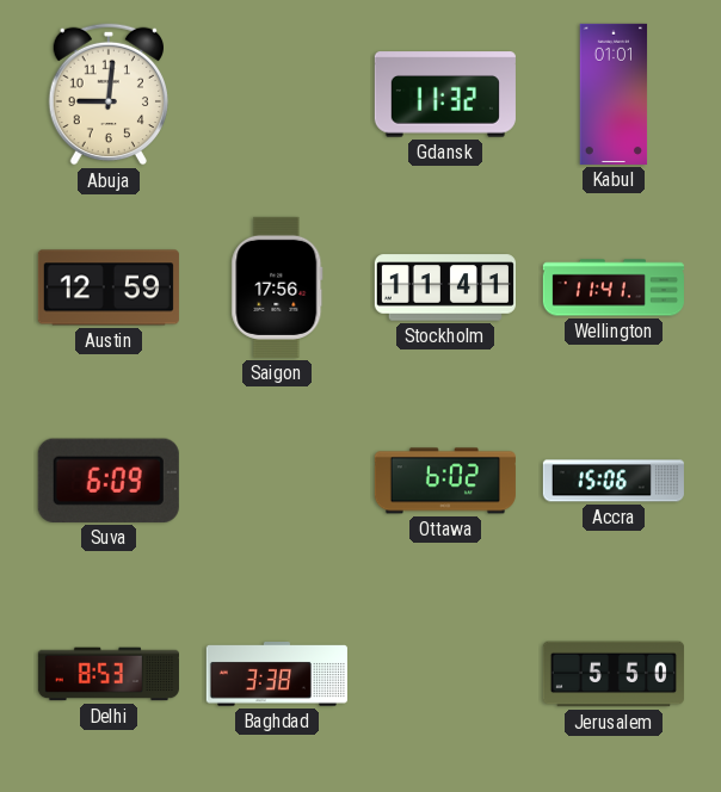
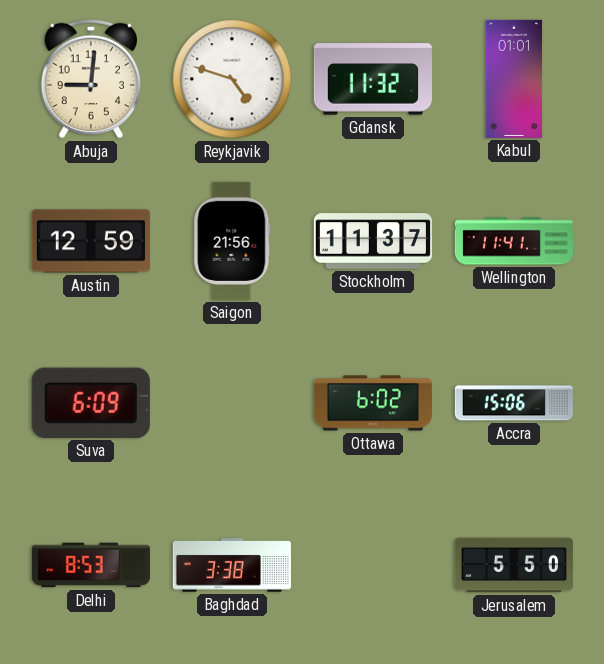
Reykjavik: none -> 4:48 (232, 79)
Saigon: 17:56 -> 21:56 (232, 241)
Stockholm: 11:41 -> 11:37 (373, 241)
